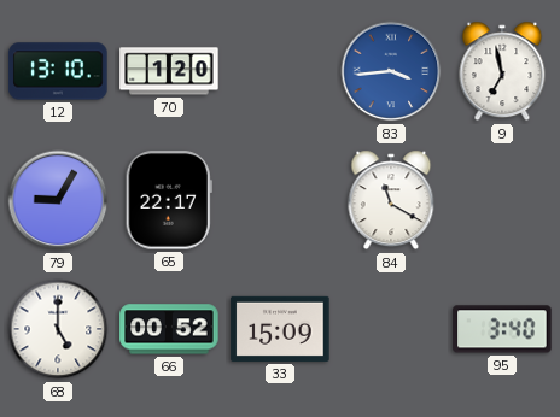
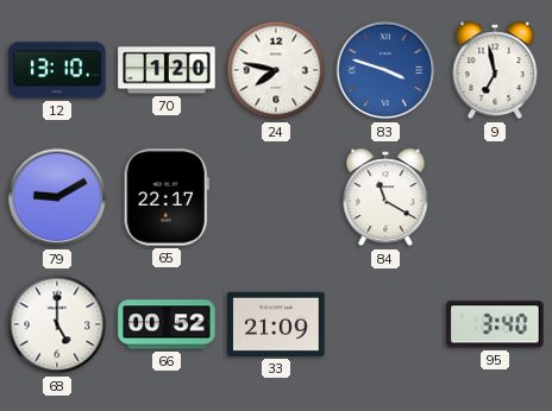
24: none -> 7:47 (276, 70)
83: 3:44 -> 3:48 (385, 70)
79: 9:05 -> 9:10 (57, 197)
33: 15:09 -> 21:09 (276, 324)
